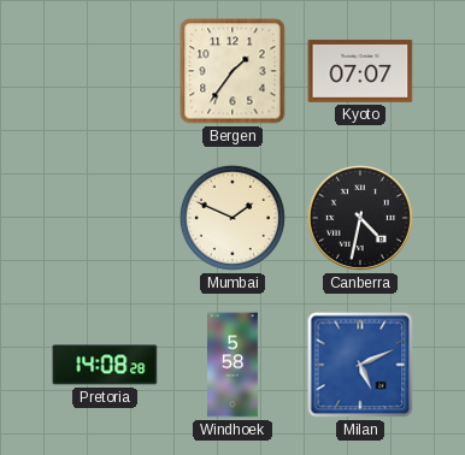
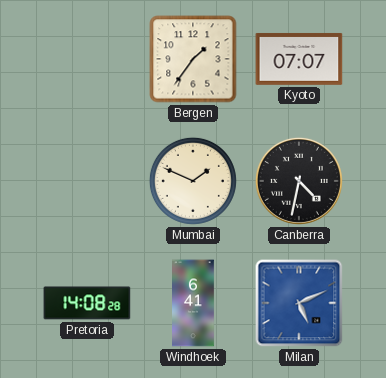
Windhoek: 5:58 -> 6:41 (194, 303)
